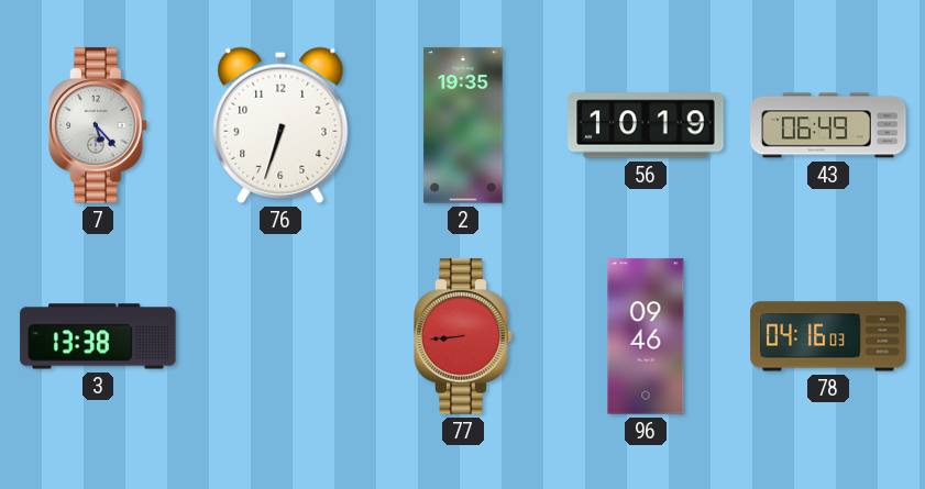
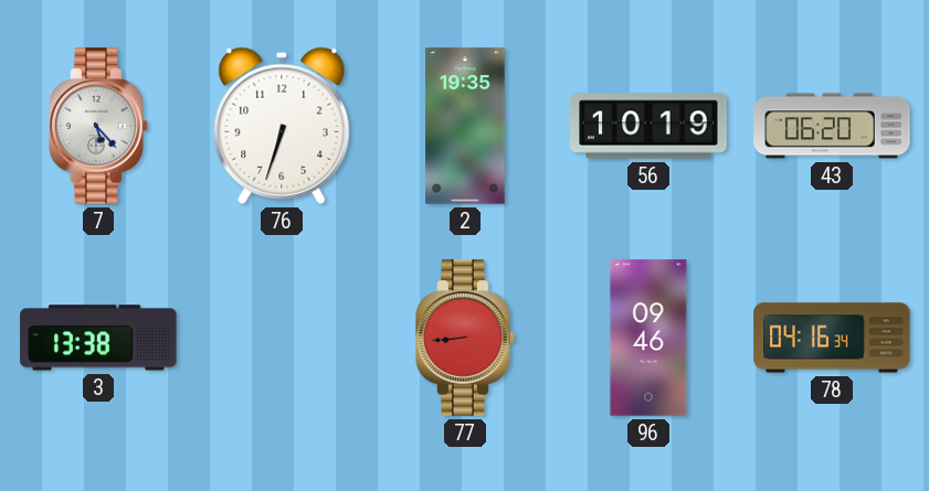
43: 06:49 -> 06:20 (832, 126)
78: 04:16:03 -> 04:16:34 (832, 338)
